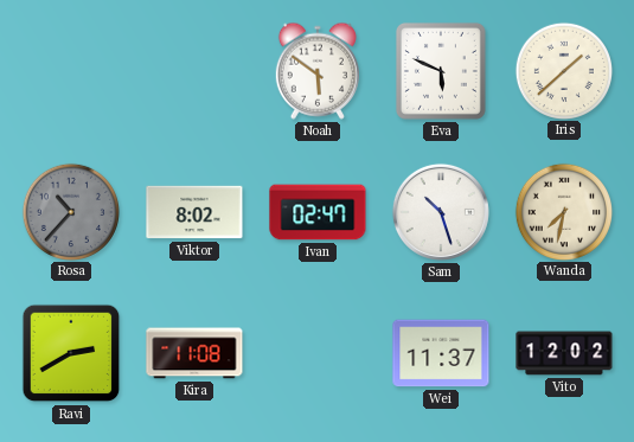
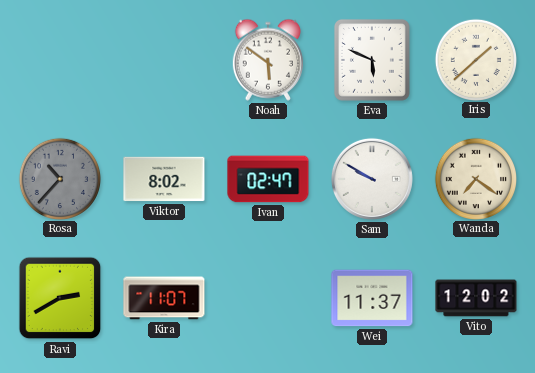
Sam: 10:27 -> 9:50 (372, 179)
Wanda: 7:32 -> 7:21 (475, 178)
Kira: 11:08 -> 11:07 (164, 298)
